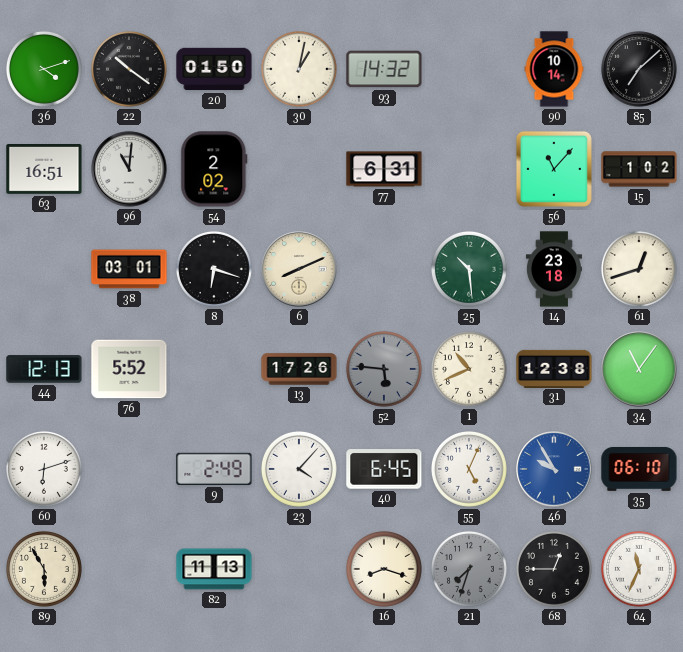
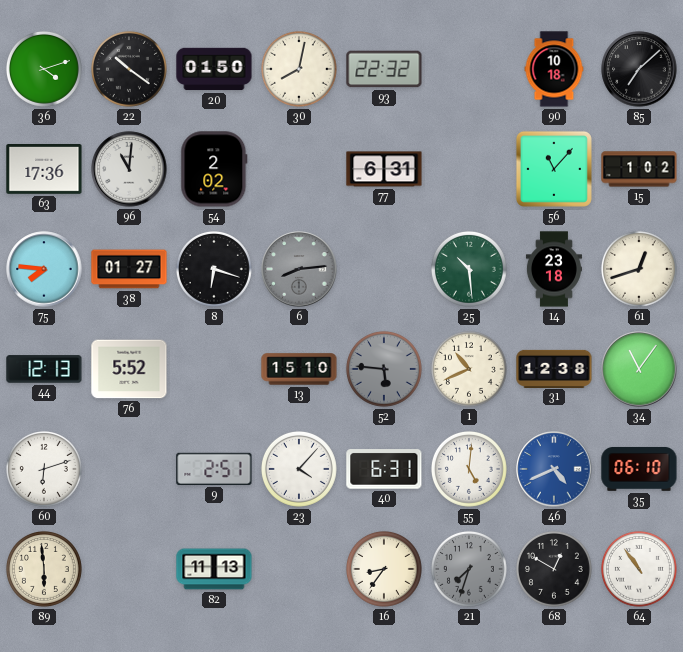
30: 1:02 -> 8:02 (299, 69)
93: 14:32 -> 22:32 (384, 69)
90: 10:14 -> 10:18 (554, 69)
63: 16:51 -> 17:36 (44, 170)
75: none -> 7:46 (44, 269)
38: 03:01 -> 01:27 (129, 269)
6: 8:11 -> 8:14 (299, 269)
6 dial: cream -> grey (299, 269)
13: 17:26 -> 15:10 (299, 369)
9: 2:49 -> 2:51 (214, 469)
40: 6:45 -> 6:31 (384, 469)
55: 5:04 -> 5:01 (469, 469)
46: 9:55 -> 4:41 (554, 469)
89: 5:55 -> 5:59 (44, 569)
16: 8:18 -> 8:36 (384, 569)
68: 12:45 -> 12:50 (554, 569)
64: 11:34 -> 10:54 (639, 569)
